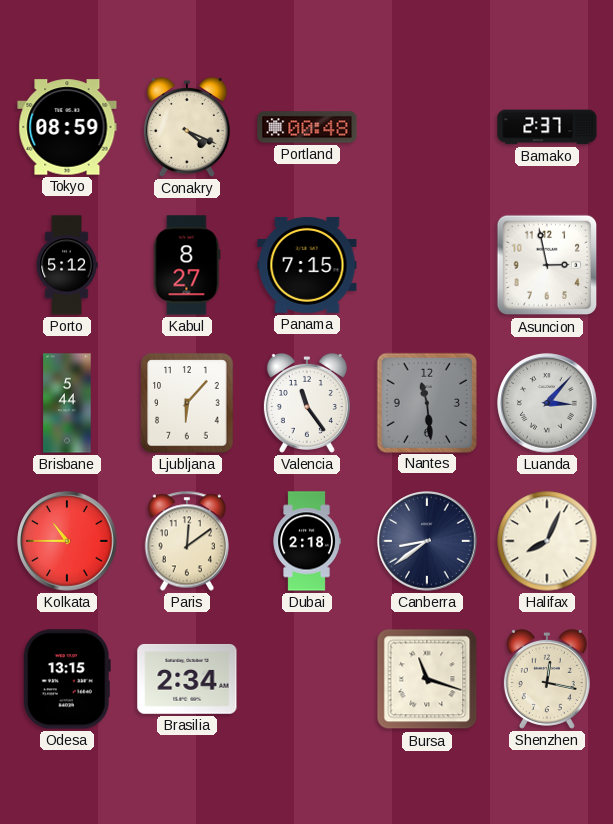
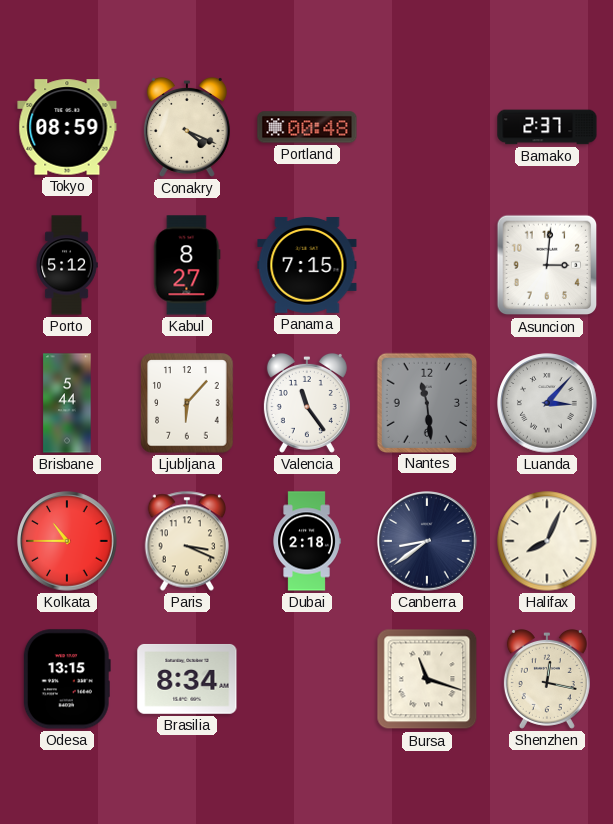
Asuncion: 2:58 -> 3:01 (547, 265)
Paris: 12:09 -> 3:19 (186, 541)
Brasilia: 2:34 -> 8:34 (187, 679)
